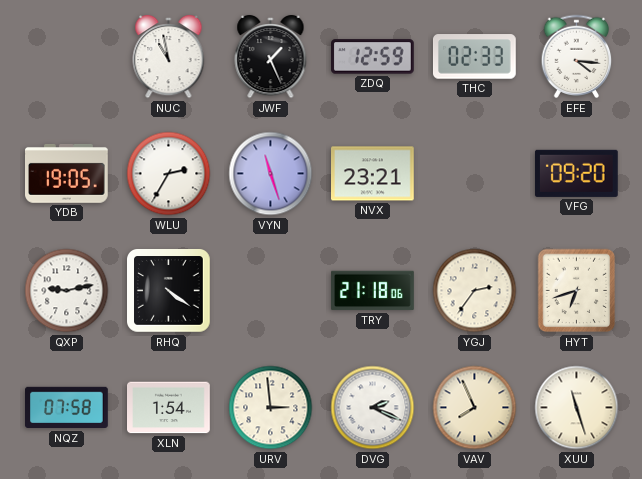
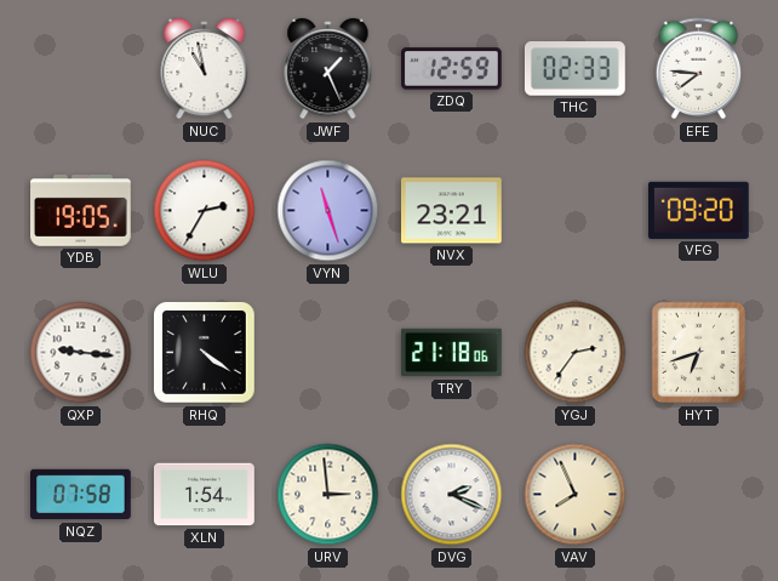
EFE: 4:16 -> 7:46 (699, 69)
QXP: 9:13 -> 9:16 (81, 353)
XUU: 11:27 -> none (577, 408)
